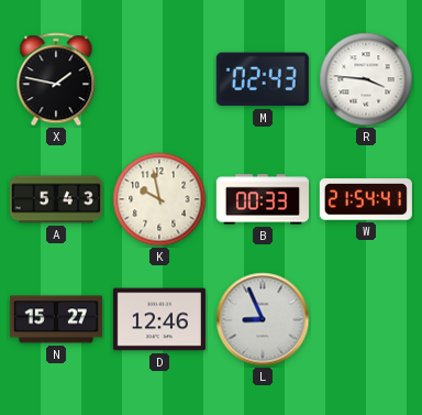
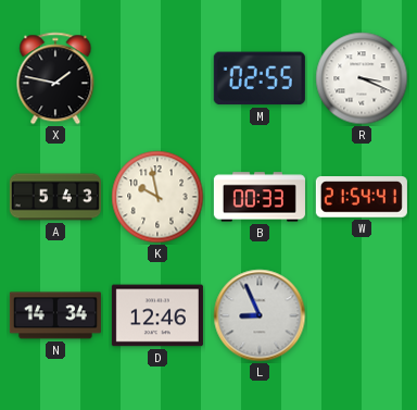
M: 02:43 -> 02:55 (260, 78)
R: 3:46 -> 3:19 (362, 78)
N: 15:27 -> 14:34 (55, 315)
